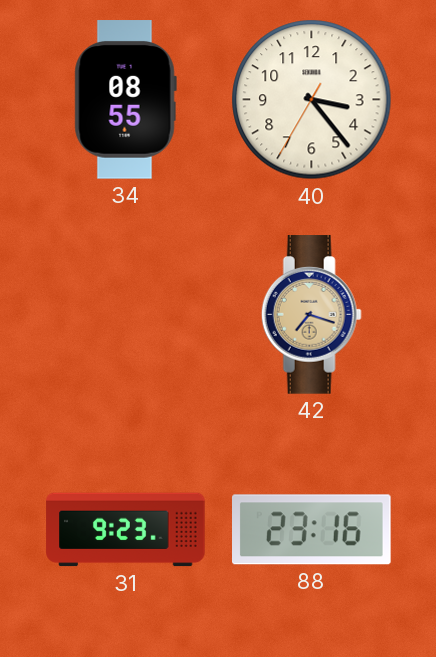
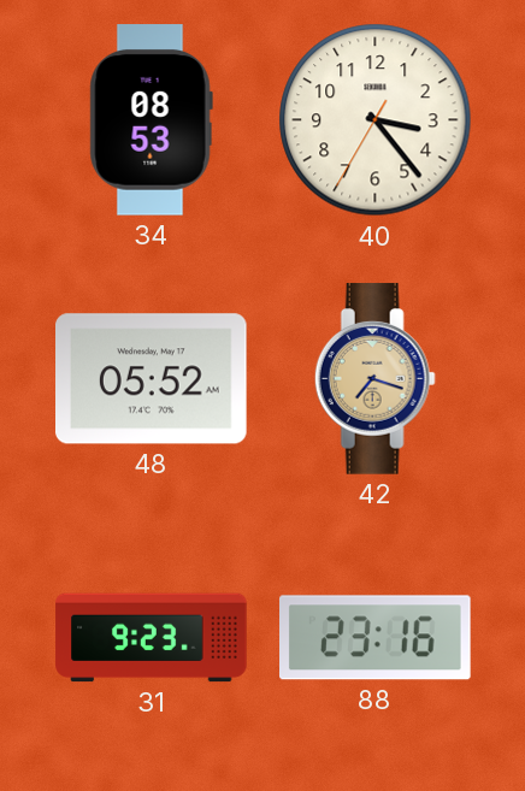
34: 08:55 -> 08:53 (151, 120)
48: none -> 05:52 (152, 379)
